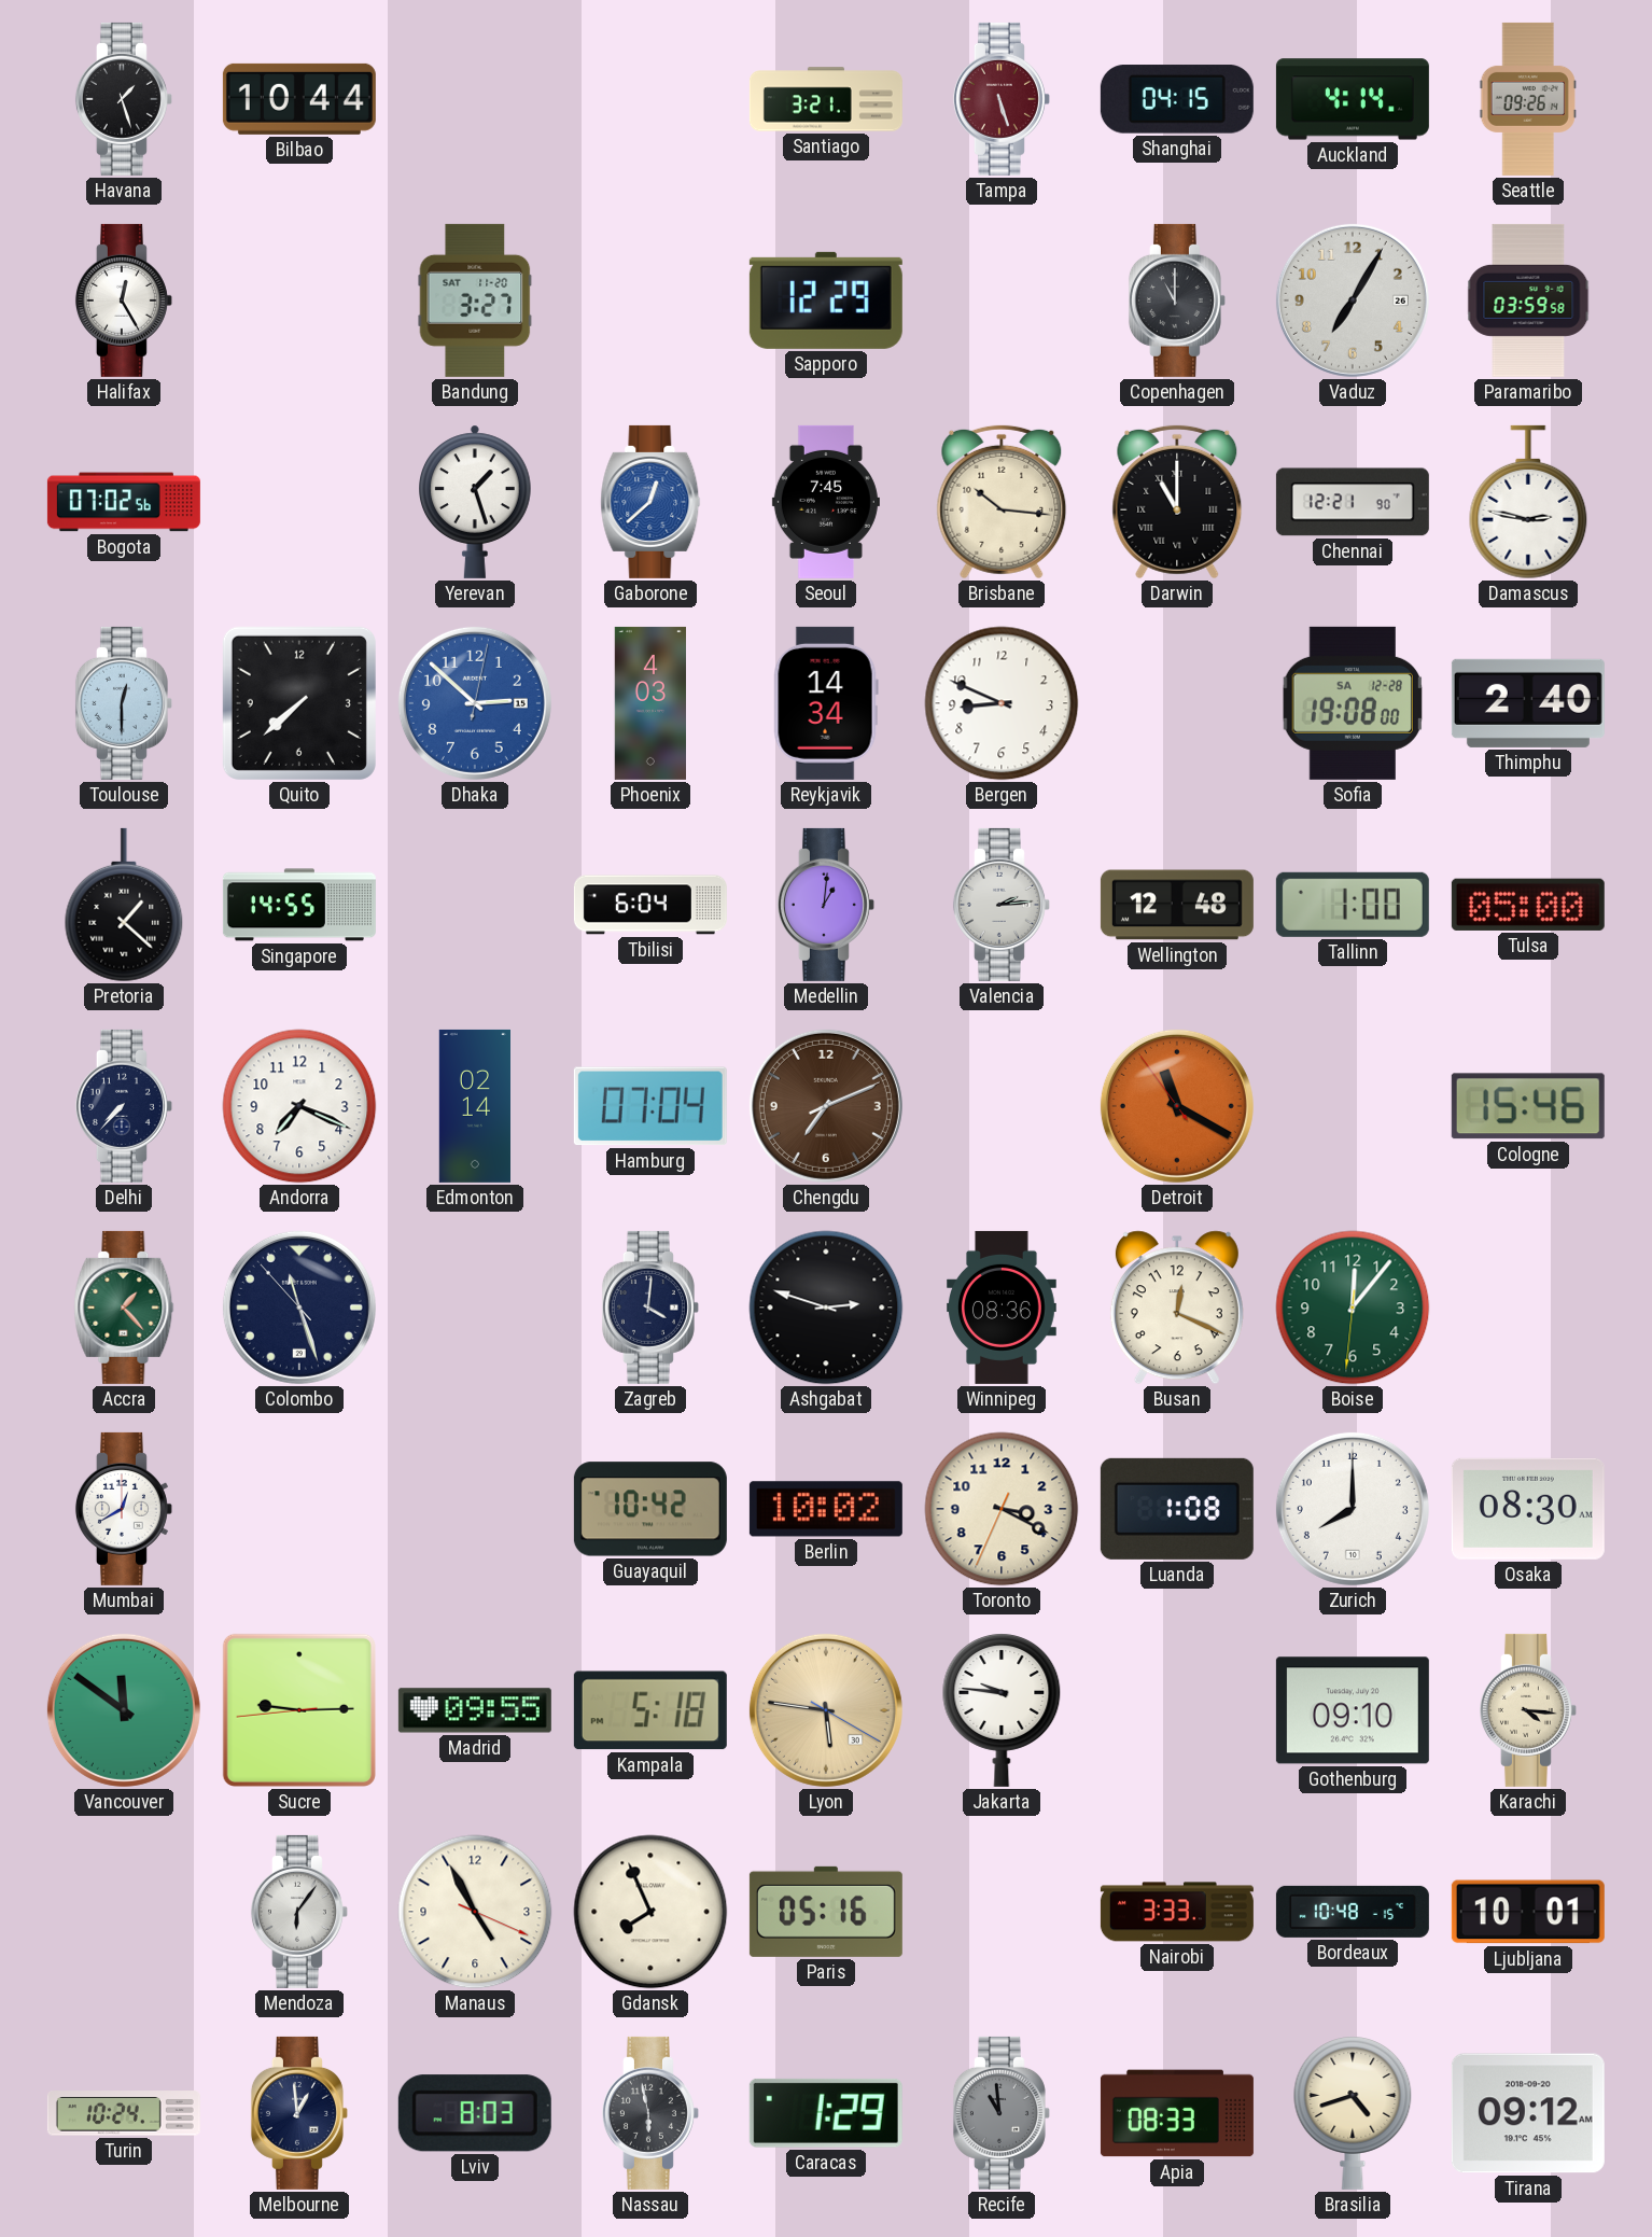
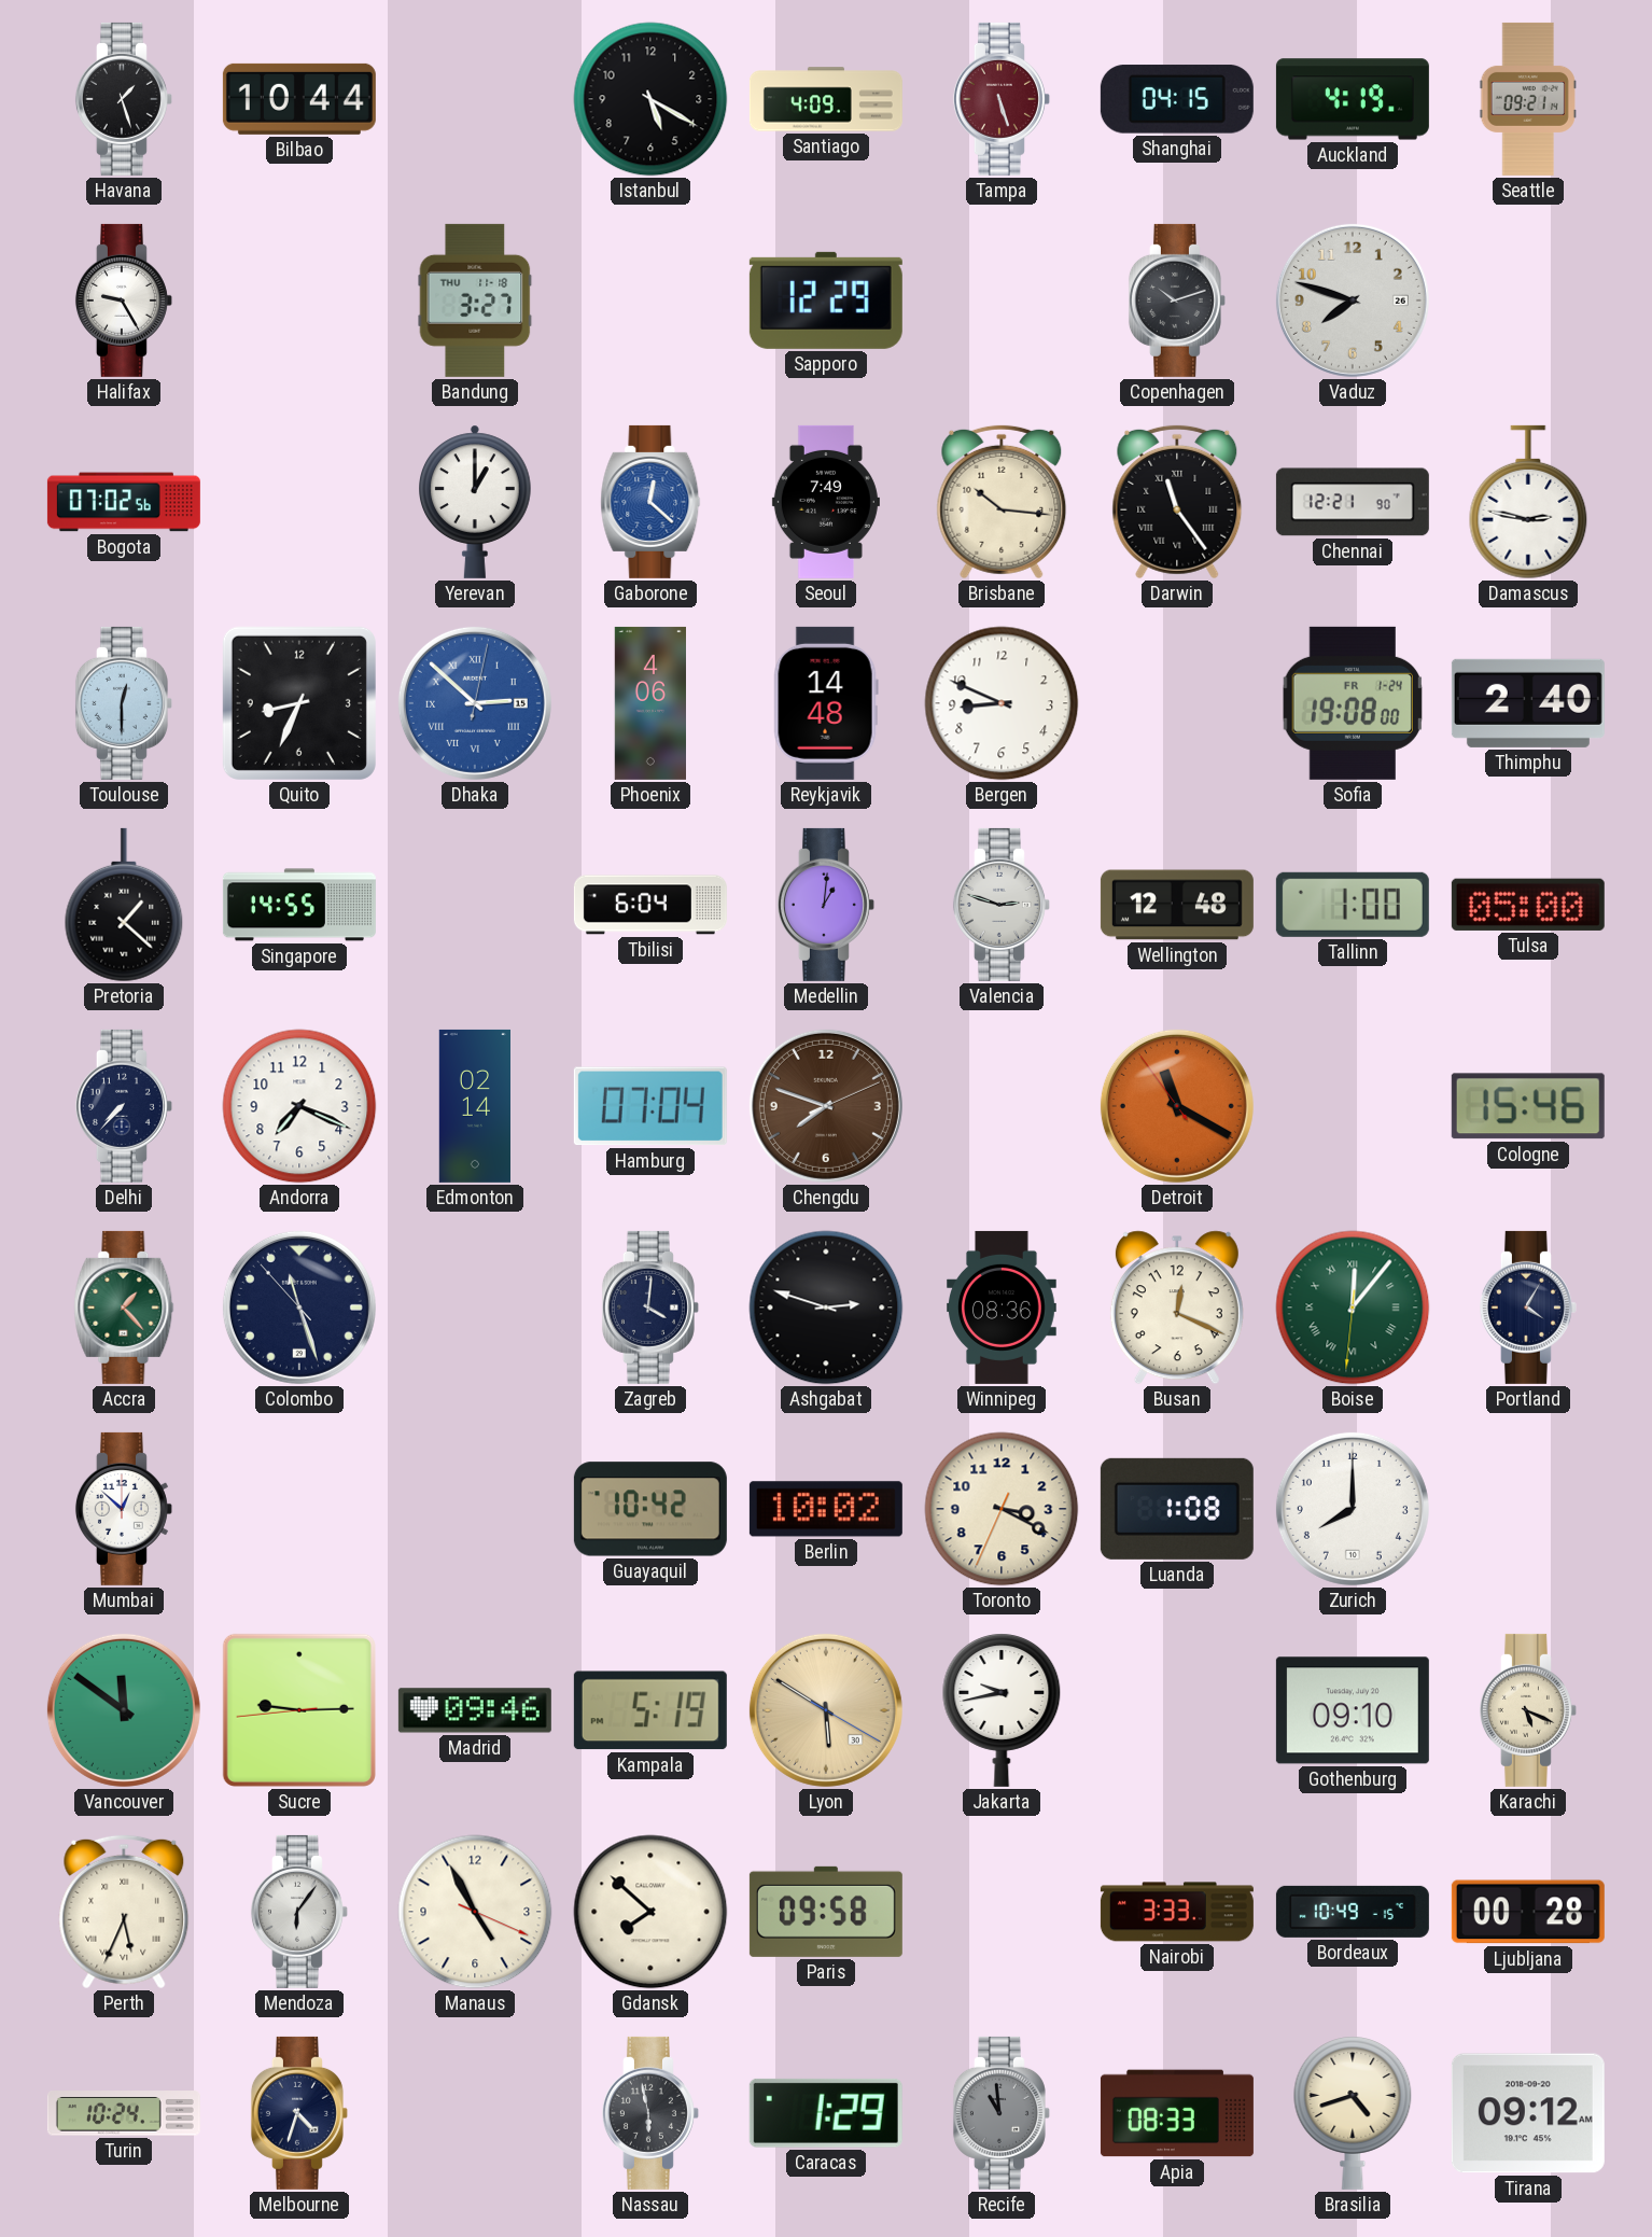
Istanbul: none -> 5:20 (650, 99)
Santiago: 3:21 -> 4:09 (826, 99)
Auckland: 4:14 -> 4:19 (1353, 99)
Seattle: 09:26 -> 09:21 (1528, 99)
Halifax: 12:25 -> 9:25 (124, 300)
Bandung date: SAT 11-20 -> THU 11-18 (475, 300)
Copenhagen: 11:00 -> 10:12 (1177, 300)
Vaduz: 7:05 -> 7:48 (1353, 300)
Paramaribo: 03:59 -> none (1528, 300)
Yerevan: 1:27 -> 1:00 (476, 502)
Gaborone: 12:38 -> 12:22 (650, 502)
Seoul: 7:45 -> 7:49 (826, 502)
Darwin: 11:00 -> 11:24 (1177, 502)
Quito: 7:38 -> 8:34 (299, 703)
Dhaka numerals: Arabic -> Roman (475, 703)
Phoenix: 4:03 -> 4:06 (649, 703)
Reykjavik: 14:34 -> 14:48 (826, 703)
Sofia date: SA 12-28 -> FR 1-24 (1353, 703)
Valencia: 2:14 -> 2:48 (1002, 905)
Chengdu: 7:11 -> 7:48 (826, 1106)
Boise numerals: Arabic -> Roman (1353, 1308)
Portland: none -> 4:05 (1528, 1308)
Mumbai: 12:40 -> 12:52 (124, 1509)
Osaka: 08:30 -> none (1528, 1509)
Madrid: 09:55 -> 09:46 (475, 1710)
Kampala: 5:18 -> 5:19 (650, 1710)
Lyon: 5:46 -> 5:50 (826, 1710)
Jakarta: 9:46 -> 9:43 (1002, 1710)
Karachi: 4:16 -> 5:19 (1528, 1710)
Perth: none -> 5:34 (124, 1912)
Gdansk: 7:56 -> 7:52 (650, 1912)
Paris: 05:16 -> 09:58 (826, 1912)
Bordeaux: 10:48 -> 10:49 (1353, 1912)
Ljubljana: 10:01 -> 00:28 (1528, 1912)
Melbourne: 12:59 -> 4:33 (299, 2113)
Lviv: 8:03 -> none (475, 2113)
